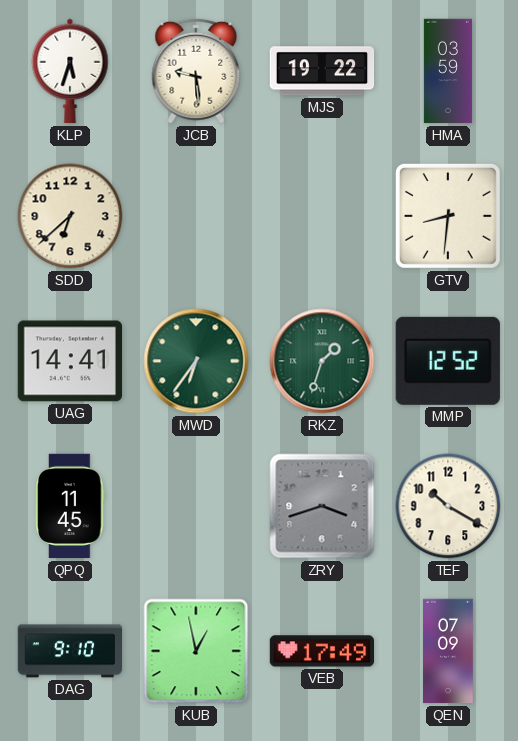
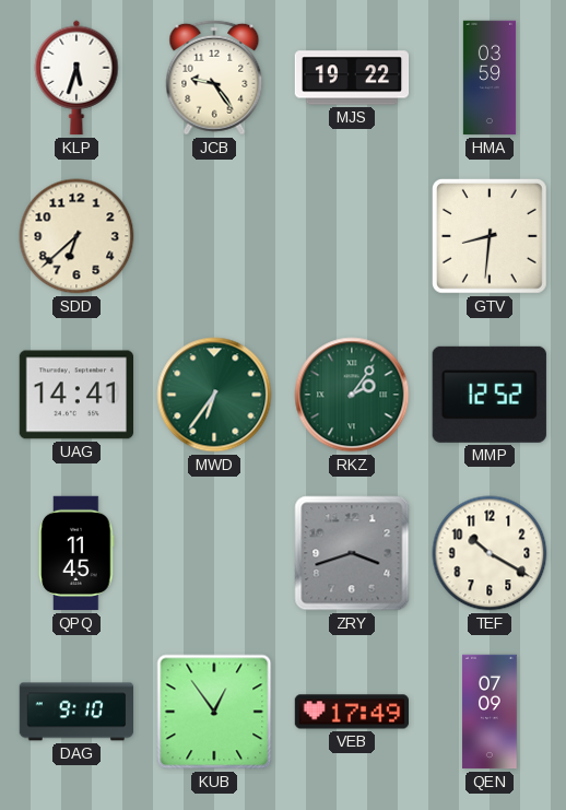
JCB: 9:29 -> 9:24 (214, 78)
RKZ: 1:33 -> 2:06 (352, 395)
KUB: 12:58 -> 12:54 (214, 712)
